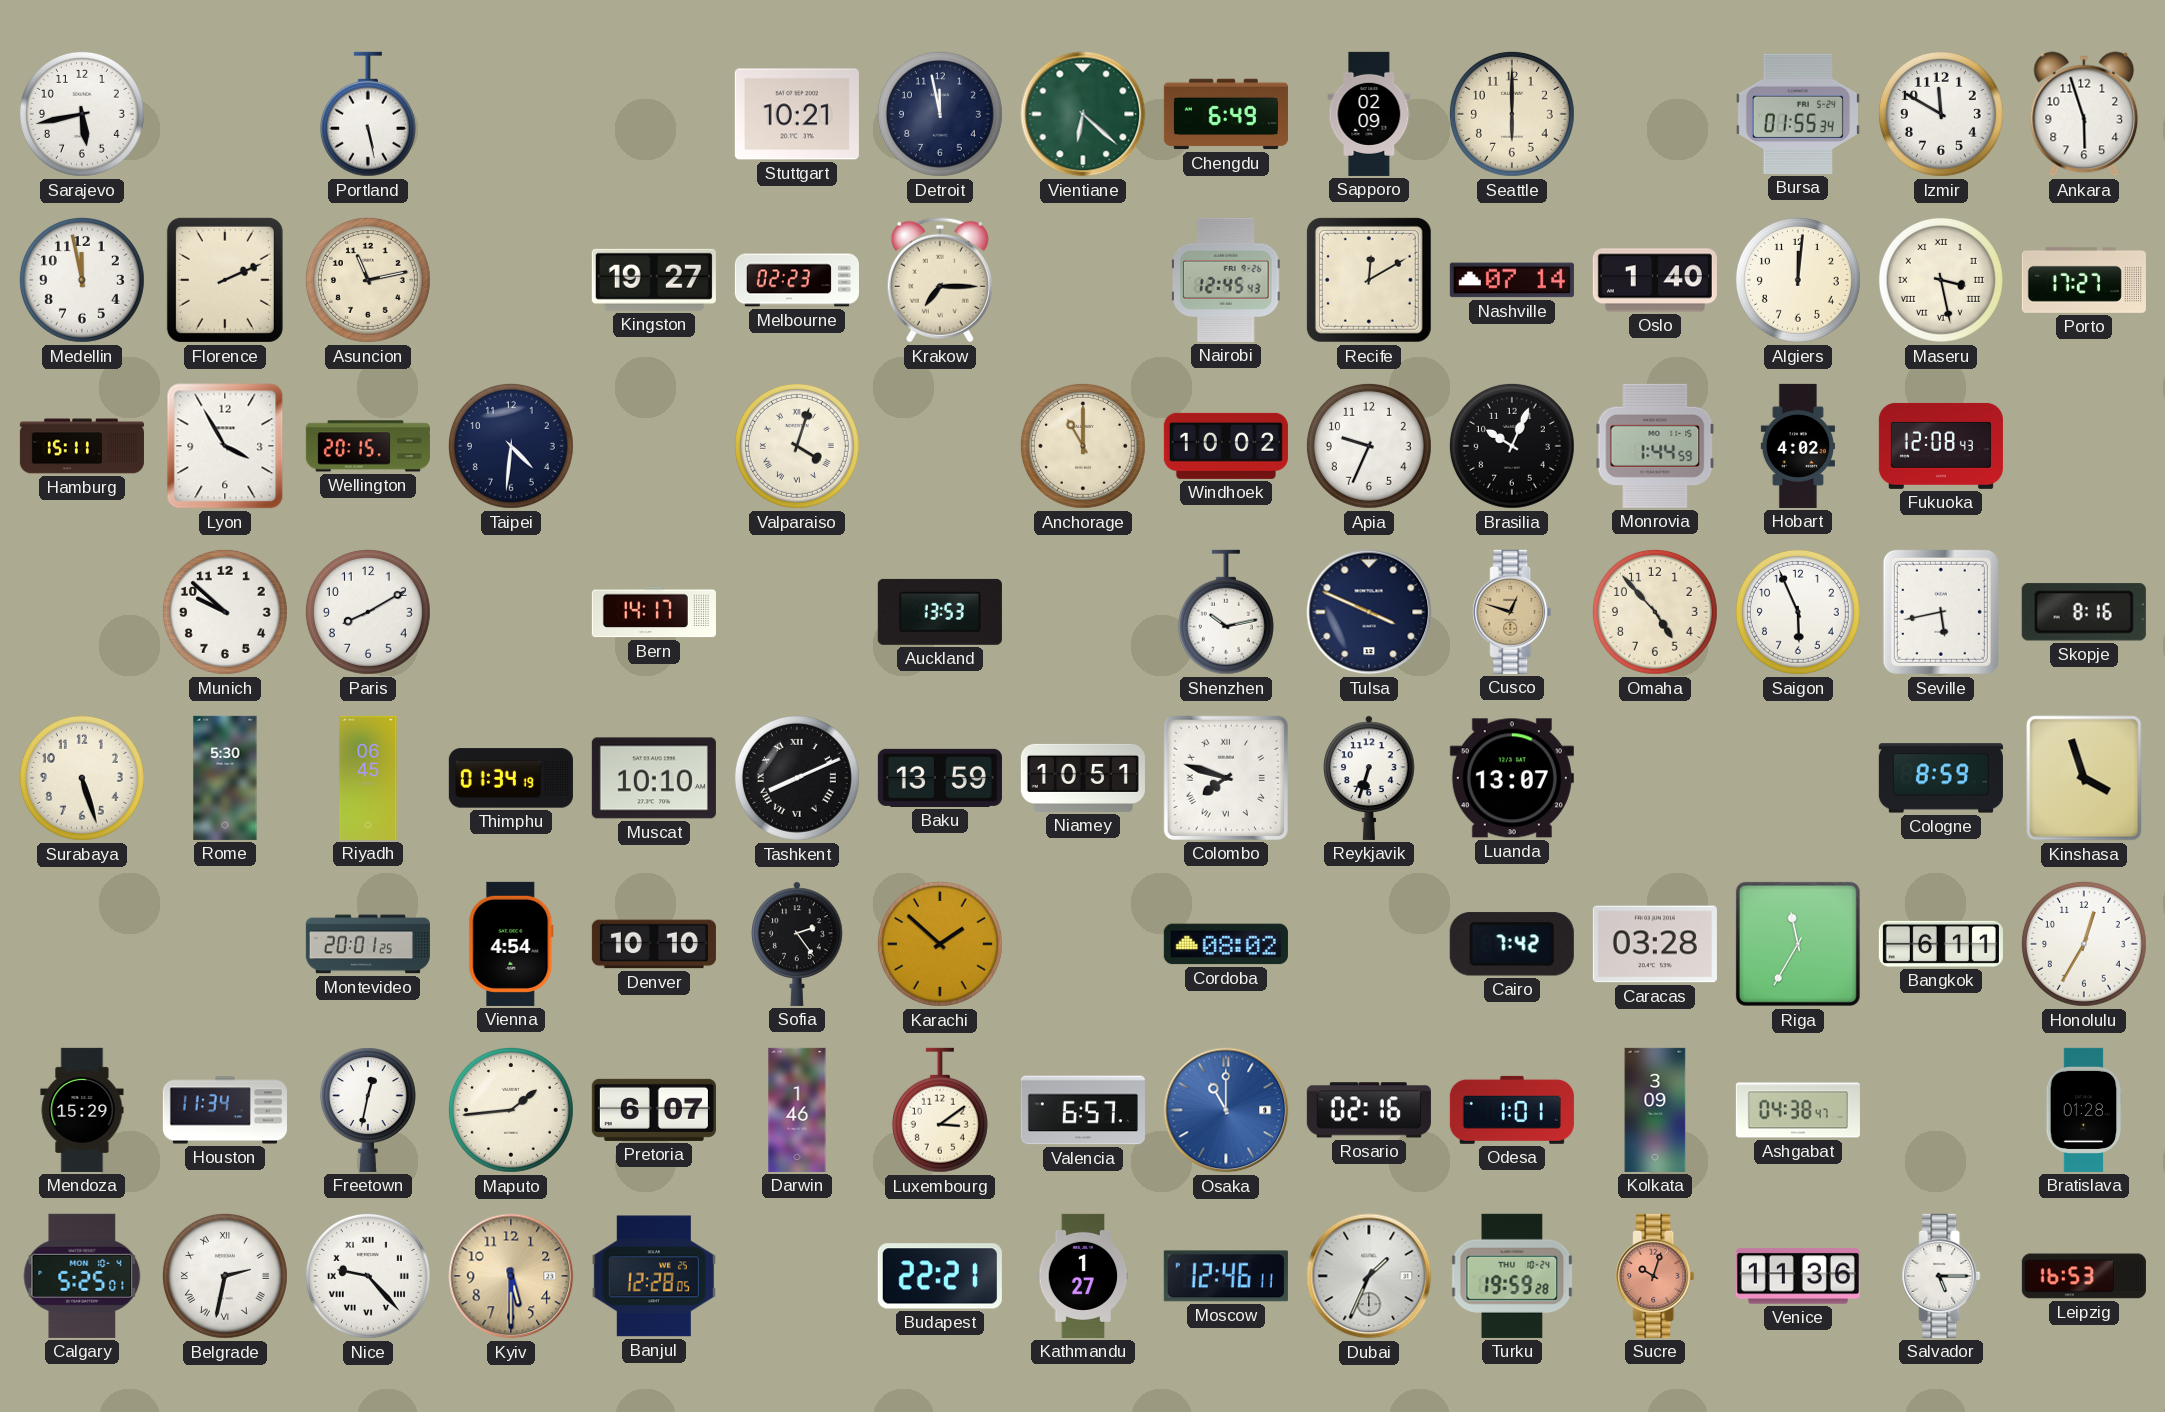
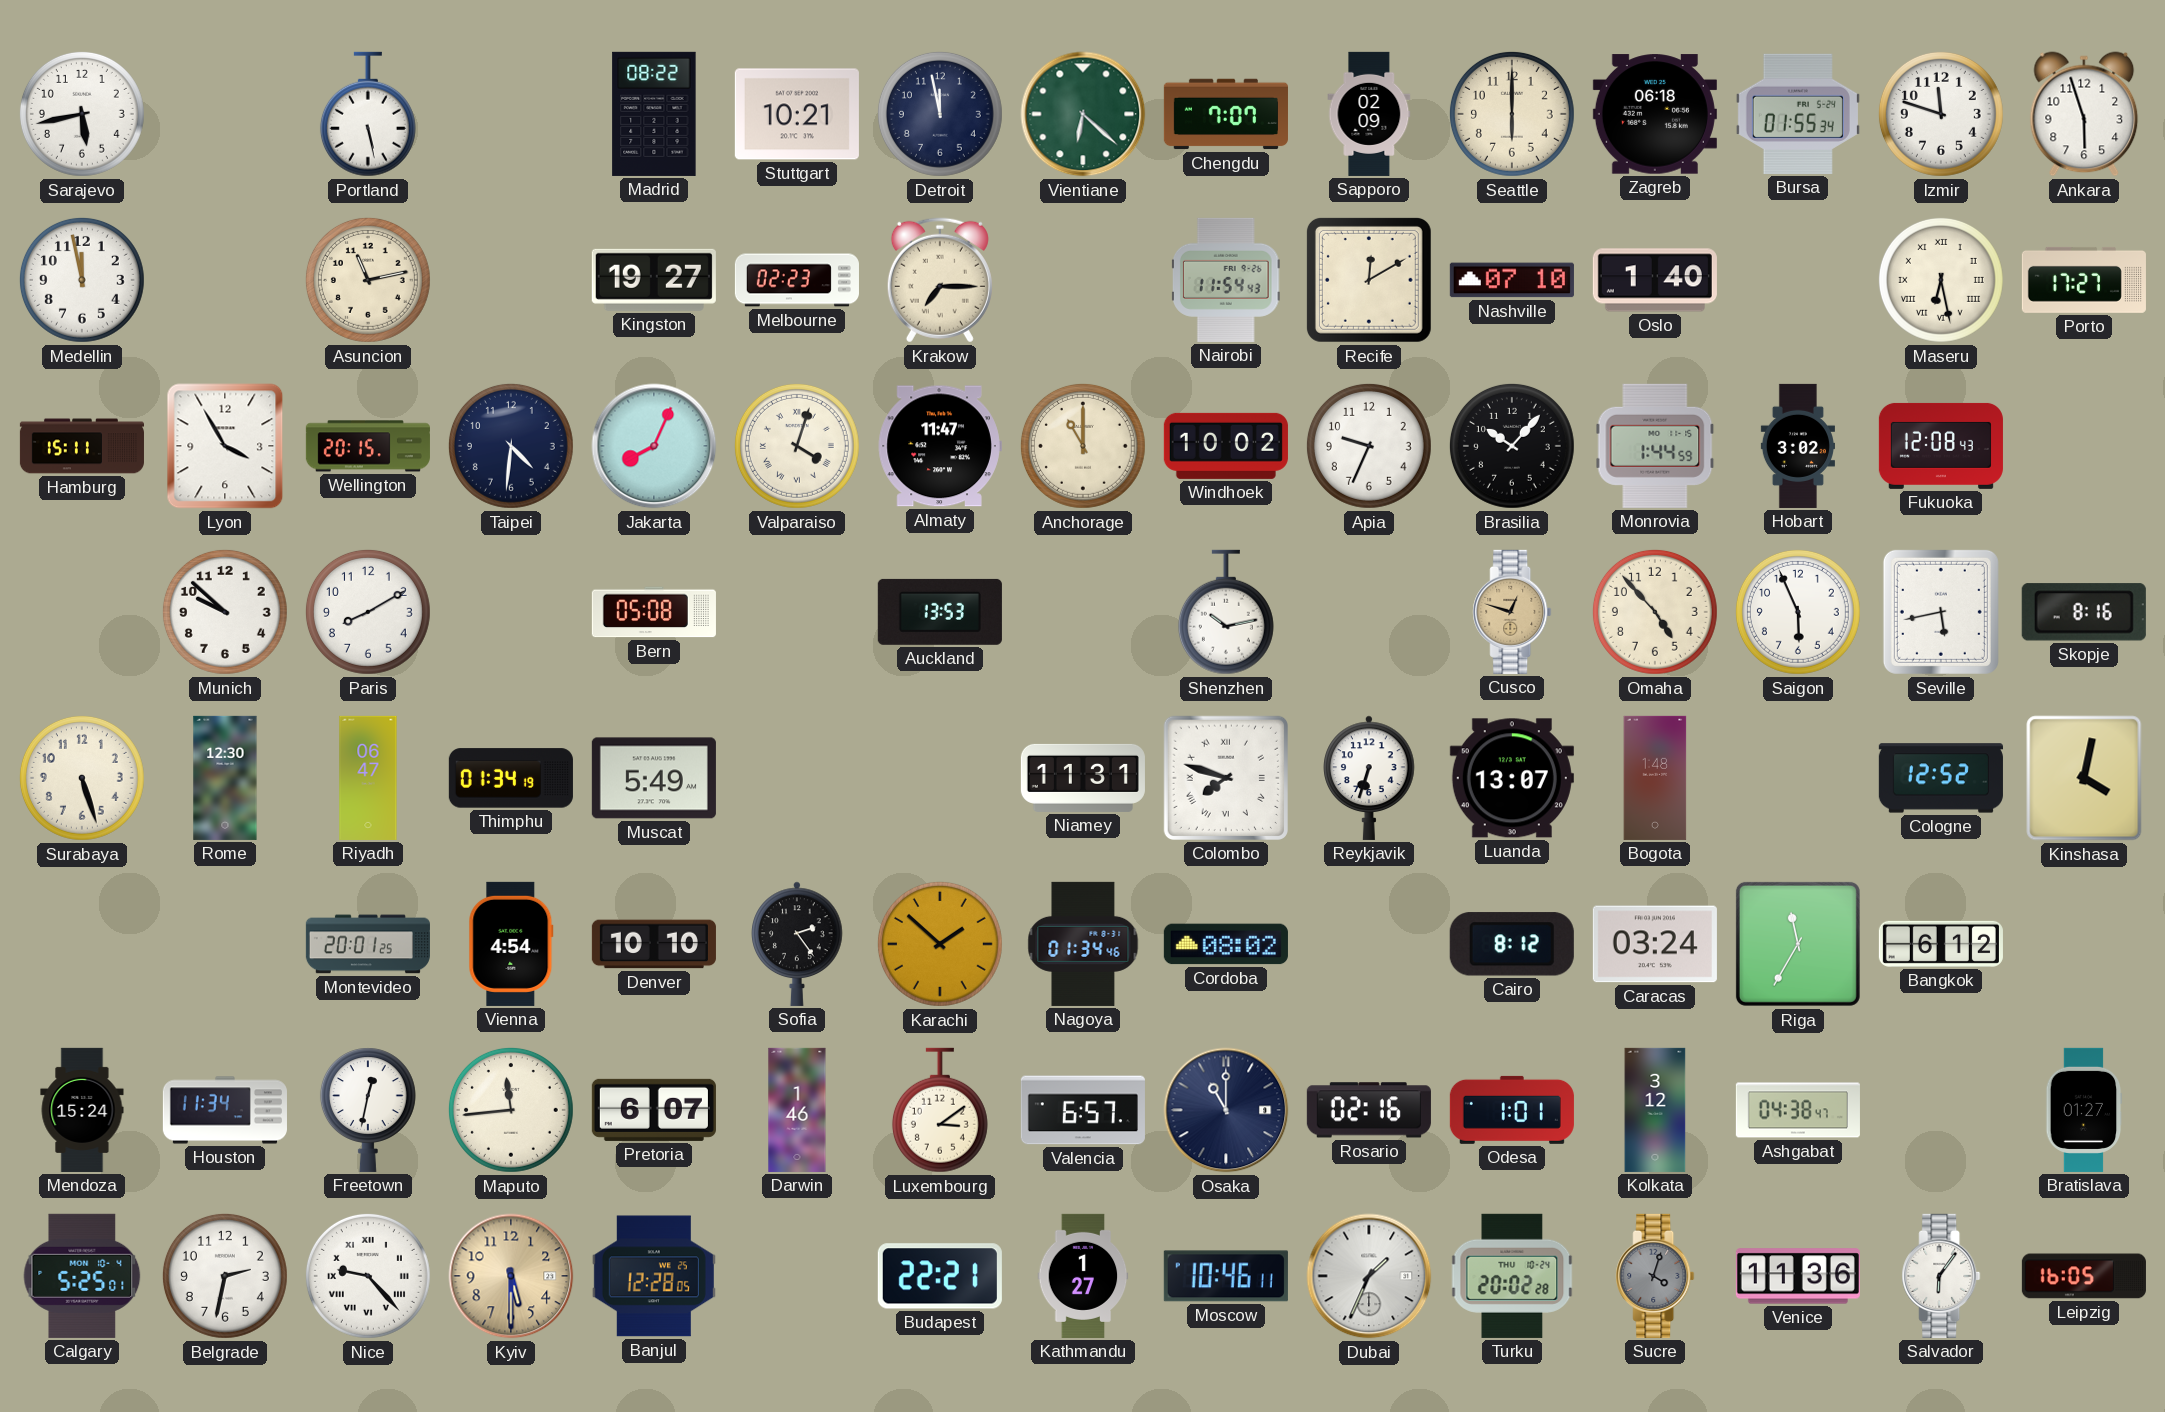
Madrid: none -> 08:22 (654, 114)
Chengdu: 6:49 -> 7:07 (1226, 114)
Zagreb: none -> 06:18 (1655, 114)
Izmir: 11:50 -> 11:48 (1941, 114)
Florence: 2:11 -> none (225, 280)
Nairobi: 12:45 -> 11:54 (1226, 280)
Nashville: 07:14 -> 07:10 (1512, 280)
Algiers: 12:01 -> none (1798, 280)
Maseru: 3:28 -> 6:28 (1941, 280)
Jakarta: none -> 8:04 (654, 446)
Almaty: none -> 11:47 (940, 446)
Brasilia: 10:04 -> 10:07 (1512, 446)
Hobart: 4:02 -> 3:02 (1798, 446)
Bern: 14:17 -> 05:08 (654, 612)
Tulsa: 3:49 -> none (1369, 612)
Rome: 5:30 -> 12:30 (225, 778)
Riyadh: 06:45 -> 06:47 (368, 778)
Muscat: 10:10 -> 5:49 (654, 778)
Tashkent: 8:11 -> none (797, 778)
Baku: 13:59 -> none (940, 778)
Niamey: 10:51 -> 11:31 (1083, 778)
Bogota: none -> 1:48 (1655, 778)
Cologne: 8:59 -> 12:52 (1941, 778)
Kinshasa: 3:57 -> 4:02 (2084, 778)
Nagoya: none -> 01:34 (1083, 944)
Cairo: 7:42 -> 8:12 (1512, 944)
Caracas: 03:28 -> 03:24 (1655, 944)
Bangkok: 6:11 -> 6:12 (1941, 944)
Honolulu: 12:35 -> none (2084, 944)
Mendoza: 15:29 -> 15:24 (82, 1110)
Maputo: 1:44 -> 11:44 (511, 1110)
Osaka dial: blue -> navy (1226, 1110)
Kolkata: 3:09 -> 3:12 (1655, 1110)
Bratislava: 01:28 -> 01:27 (2084, 1110)
Belgrade numerals: Roman -> Arabic (225, 1276)
Moscow: 12:46 -> 10:46 (1226, 1276)
Turku: 19:59 -> 20:02 (1512, 1276)
Sucre: 10:03 -> 4:03 (1655, 1276)
Sucre dial: salmon -> grey (1655, 1276)
Salvador: 5:15 -> 6:06 (1941, 1276)
Leipzig: 16:53 -> 16:05 (2084, 1276)
